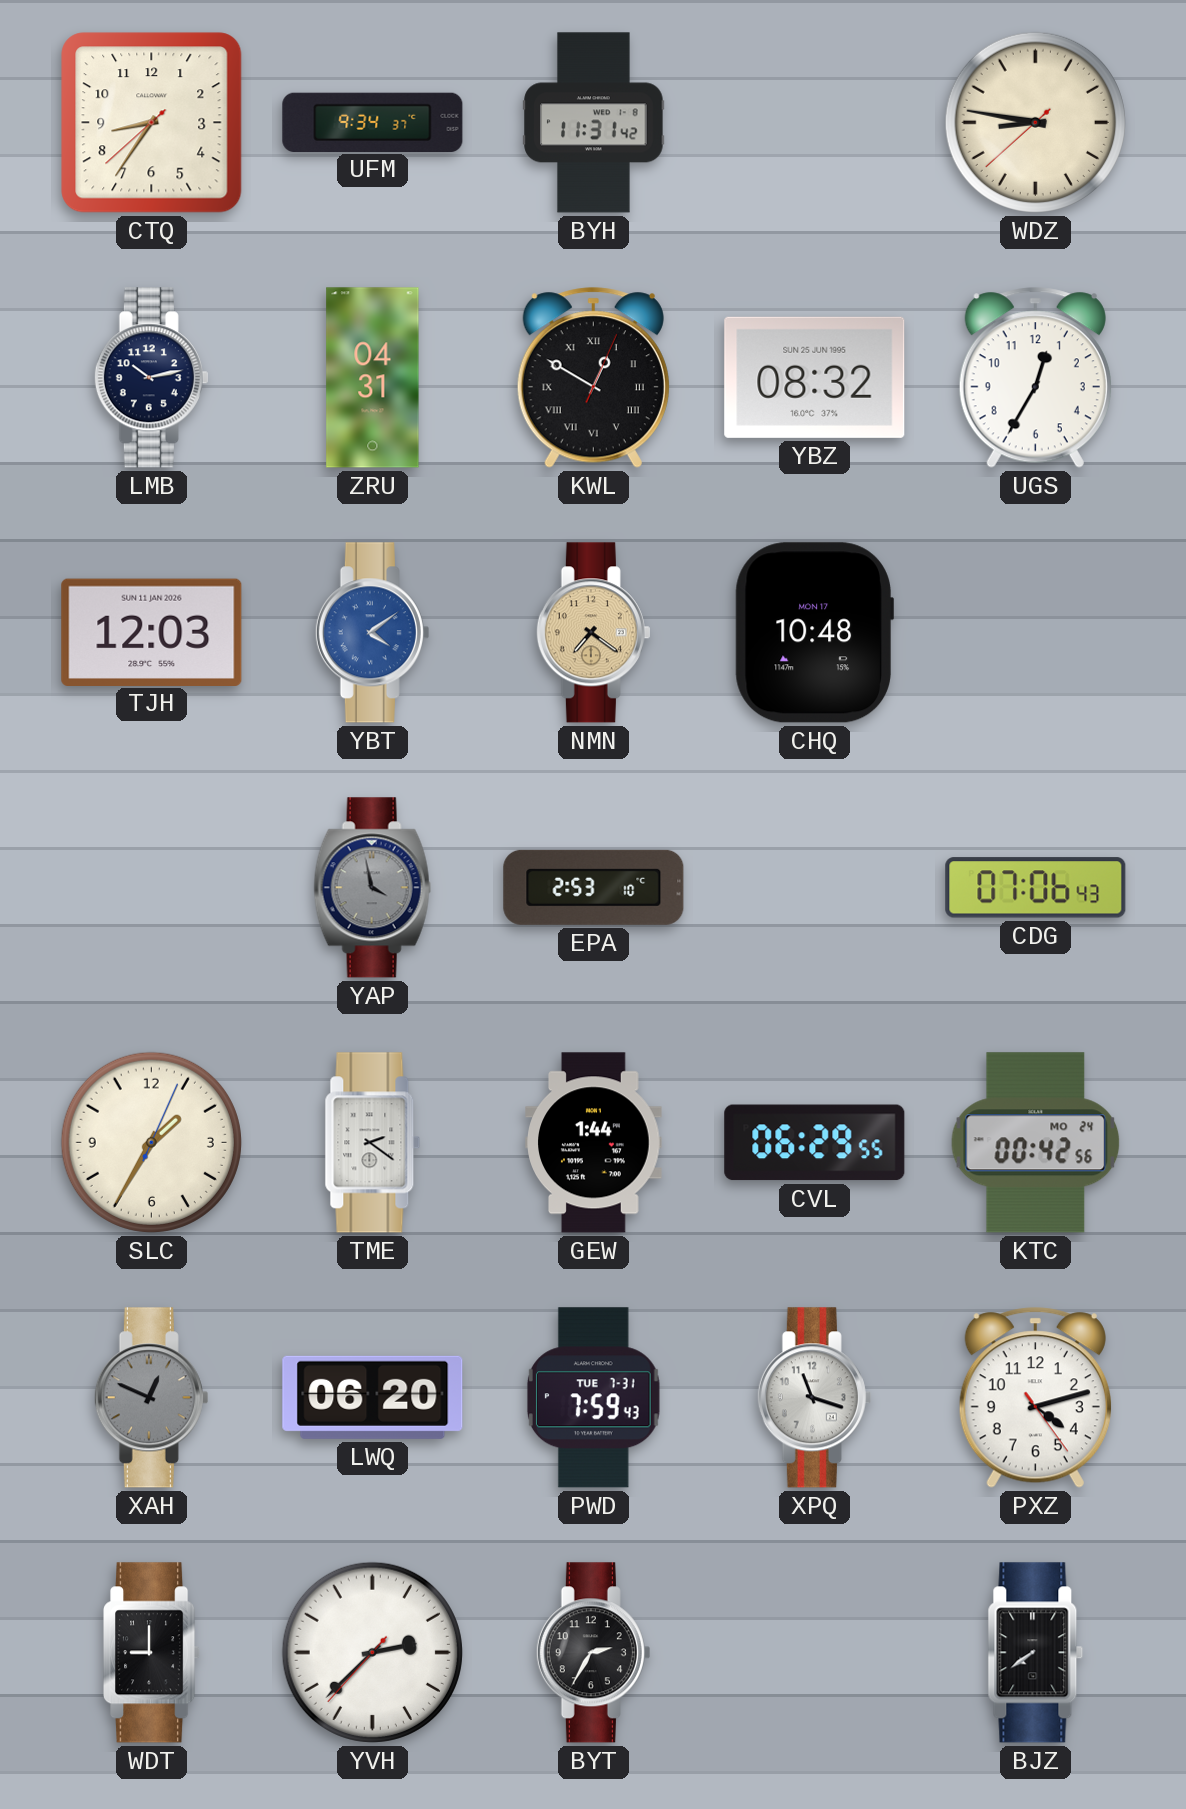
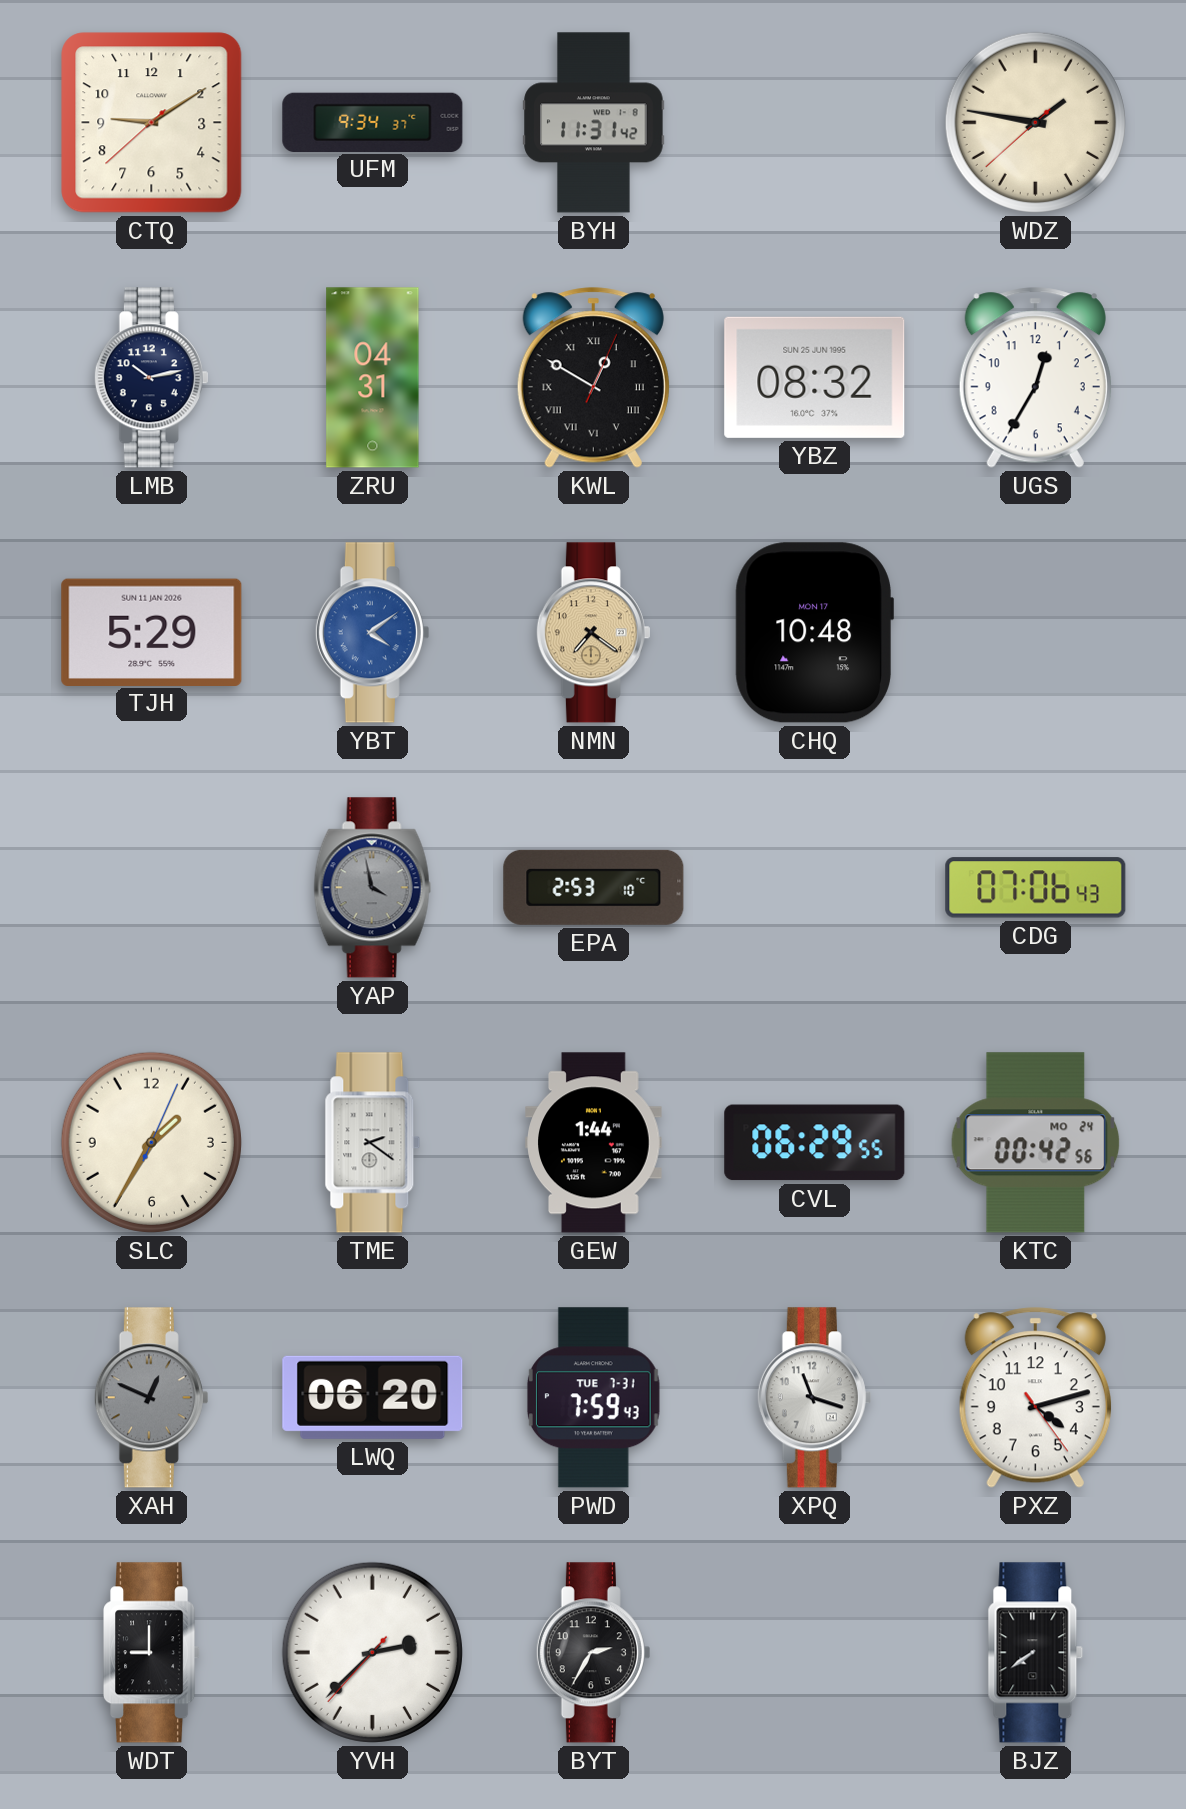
CTQ: 8:35 -> 9:09 (152, 123)
WDZ: 8:46 -> 1:46 (1035, 122)
TJH: 12:03 -> 5:29 (152, 632)
